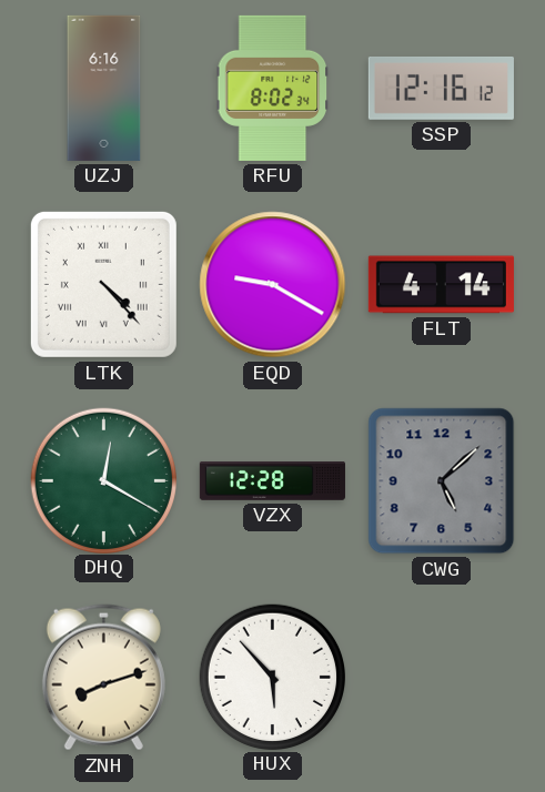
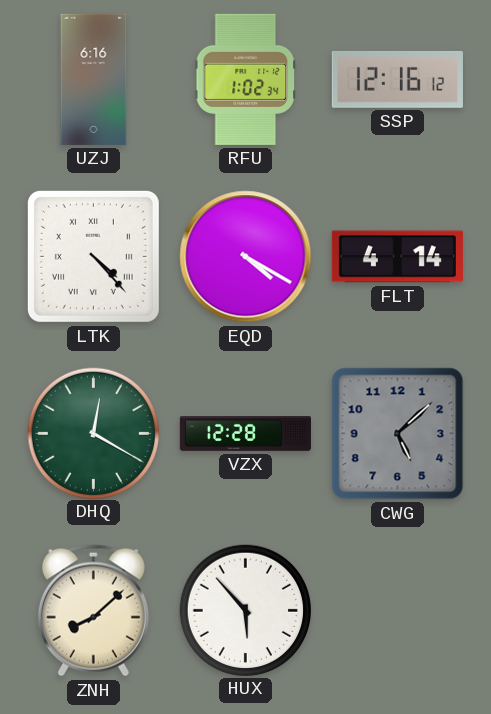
RFU: 8:02 -> 1:02 (245, 79)
EQD: 9:20 -> 4:20 (246, 257)
ZNH: 8:12 -> 8:08 (93, 611)
